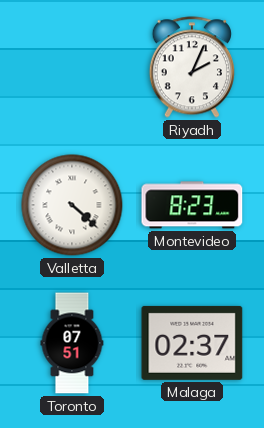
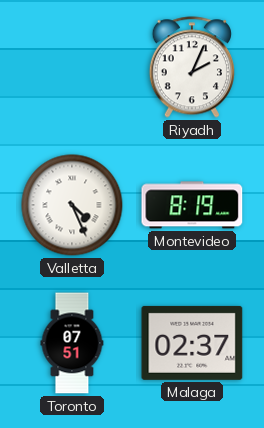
Valletta: 4:22 -> 4:26 (72, 205)
Montevideo: 8:23 -> 8:19 (192, 205)
